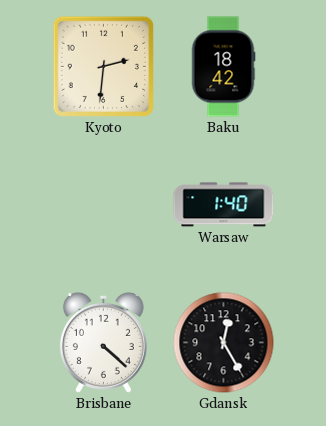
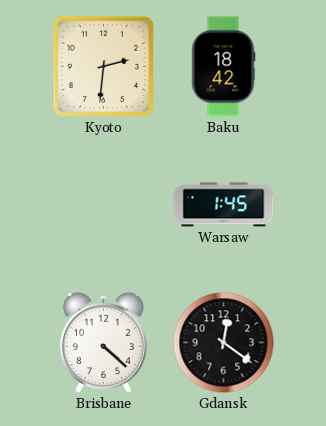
Warsaw: 1:40 -> 1:45 (224, 205)
Gdansk: 12:25 -> 12:21 (224, 343)
